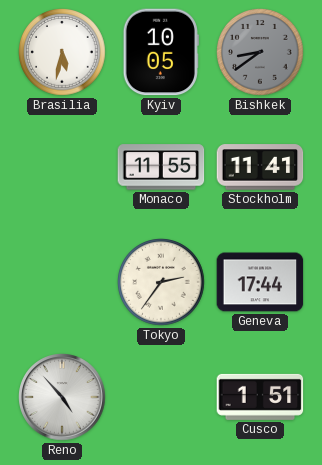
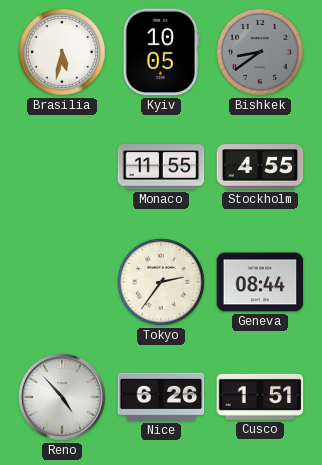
Stockholm: 11:41 -> 4:55 (260, 167)
Geneva: 17:44 -> 08:44 (260, 282)
Nice: none -> 6:26 (161, 397)
